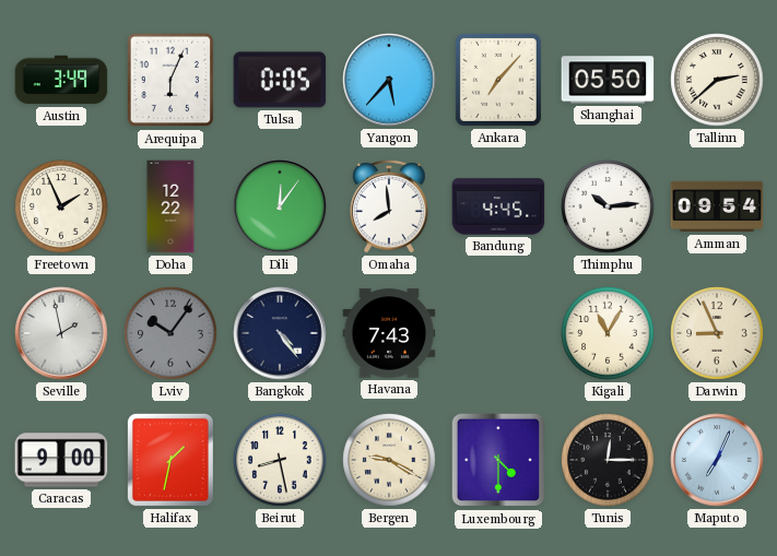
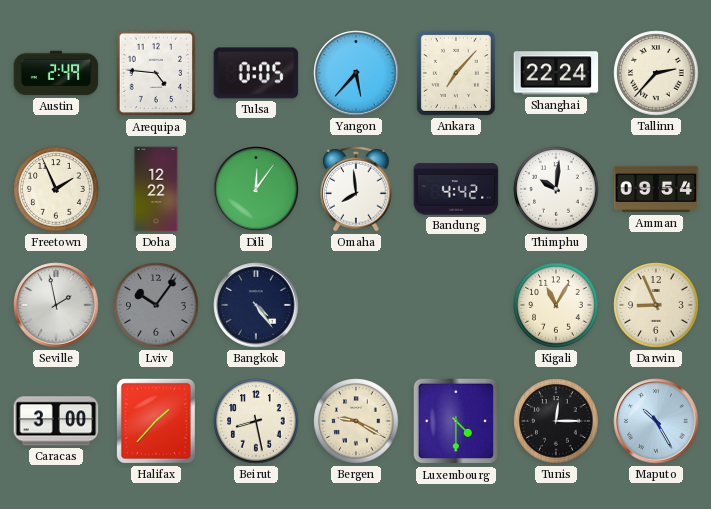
Austin: 3:49 -> 2:49 (56, 73)
Arequipa: 6:04 -> 4:46 (156, 73)
Shanghai: 05:50 -> 22:24 (556, 73)
Tallinn: 2:38 -> 2:37 (656, 73)
Bandung: 4:45 -> 4:42 (456, 189)
Thimphu: 10:14 -> 10:01 (556, 189)
Havana: 7:43 -> none (389, 333)
Caracas: 9:00 -> 3:00 (56, 421)
Halifax: 1:32 -> 1:37 (156, 421)
Maputo: 7:04 -> 10:25 (656, 421)
